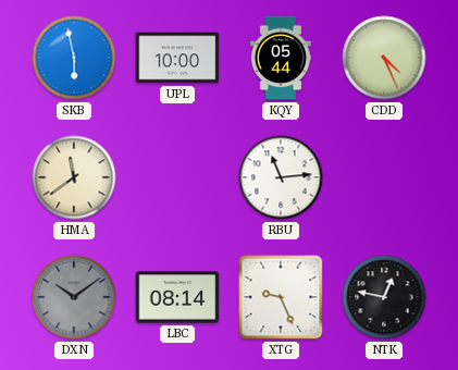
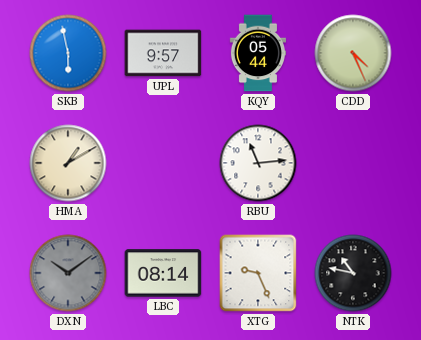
UPL: 10:00 -> 9:57 (163, 53)
HMA: 11:39 -> 1:10 (68, 163)
NTK: 12:47 -> 10:47 (353, 273)
